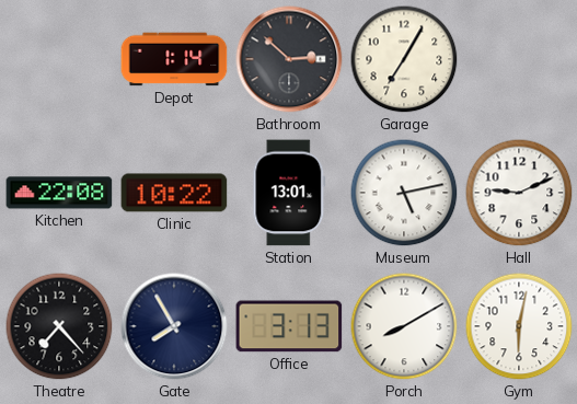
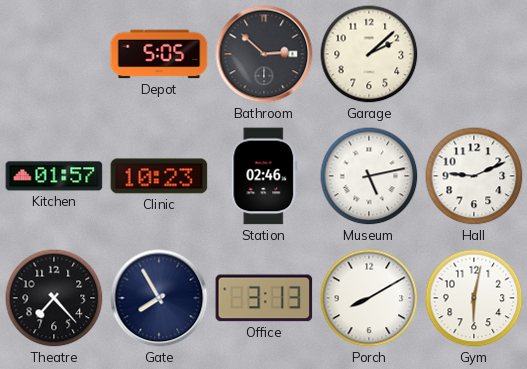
Depot: 1:14 -> 5:05 (159, 54)
Garage: 7:05 -> 2:08 (369, 54)
Kitchen: 22:08 -> 01:57 (54, 176)
Clinic: 10:22 -> 10:23 (159, 176)
Station: 13:01 -> 02:46 (264, 176)
